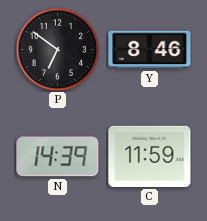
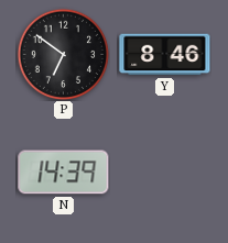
C: 11:59 -> none (150, 156)
